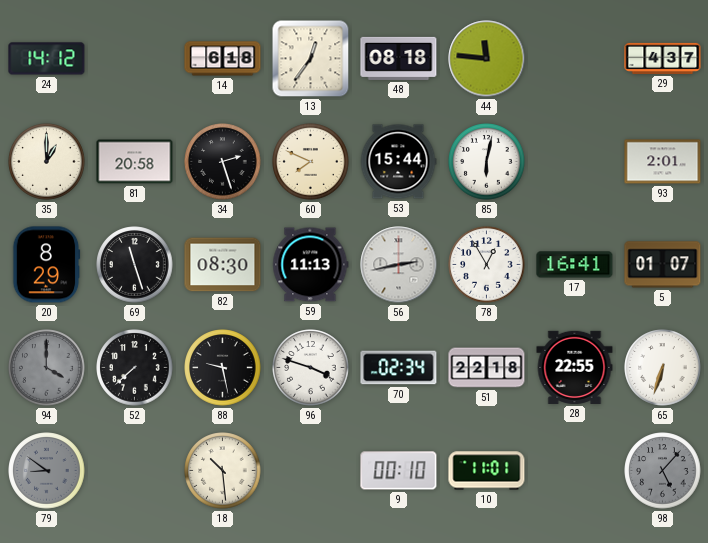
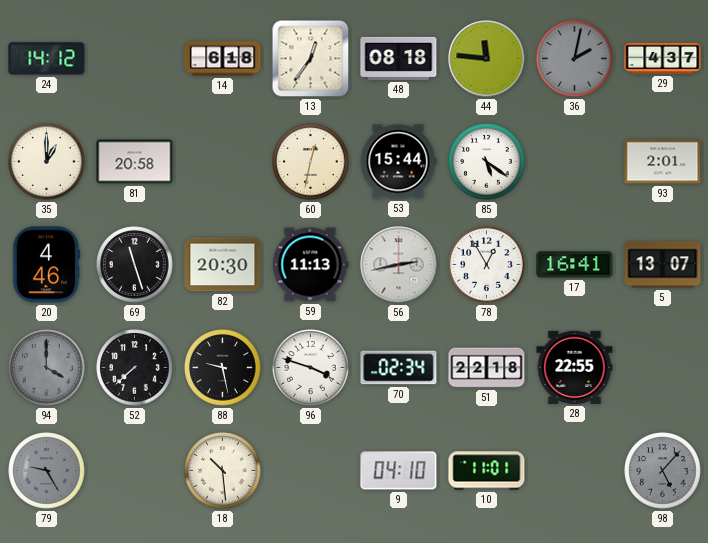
36: none -> 2:02 (575, 59)
34: 2:27 -> none (223, 162)
60: 7:49 -> 12:32 (311, 162)
85: 6:02 -> 5:21 (487, 162)
20: 8:29 -> 4:46 (47, 265)
82: 08:30 -> 20:30 (223, 265)
5: 01:07 -> 13:07 (663, 265)
65: 6:33 -> none (663, 368)
79: 8:51 -> 9:25 (47, 471)
9: 00:10 -> 04:10 (399, 471)
